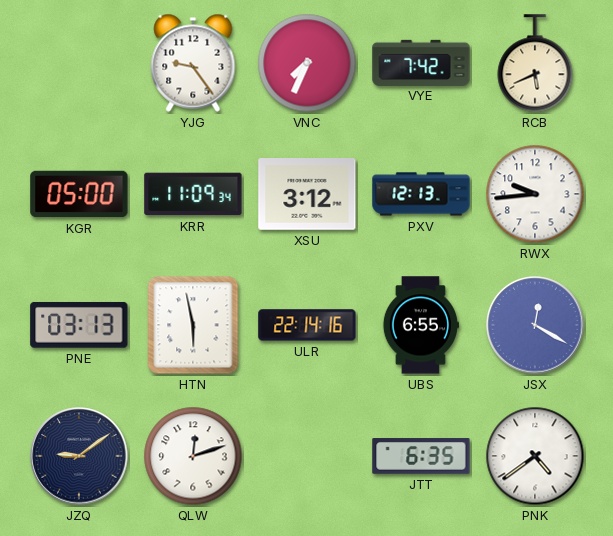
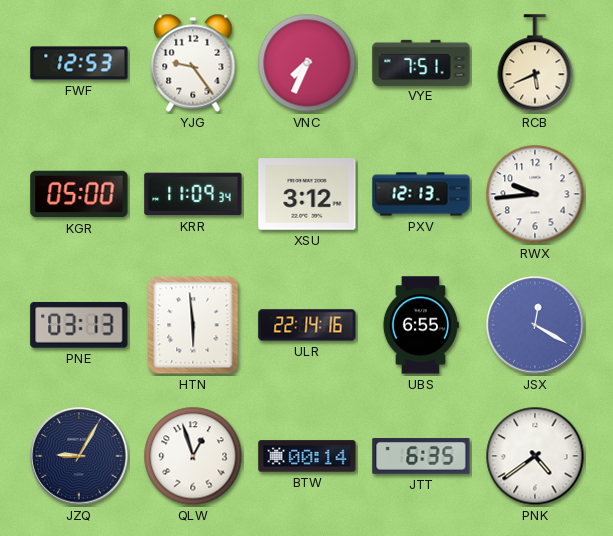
FWF: none -> 12:53 (79, 63)
VYE: 7:42 -> 7:51 (421, 62)
HTN: 5:58 -> 5:59 (193, 325)
JZQ: 9:09 -> 9:05 (79, 456)
QLW: 12:12 -> 12:57 (193, 456)
BTW: none -> 00:14 (307, 456)
